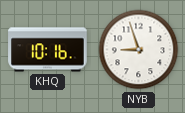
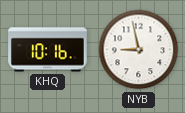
NYB: 8:57 -> 8:58 (139, 50)
